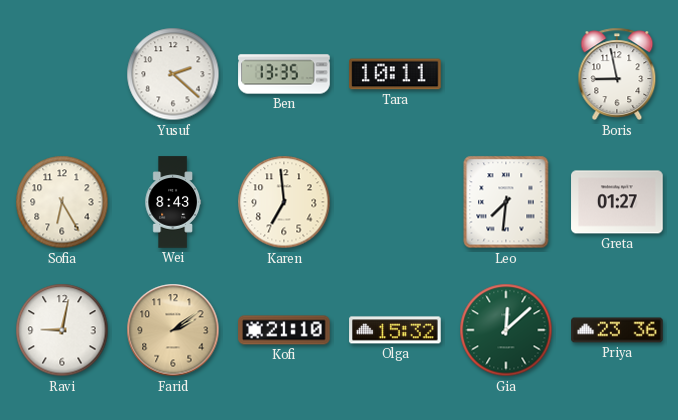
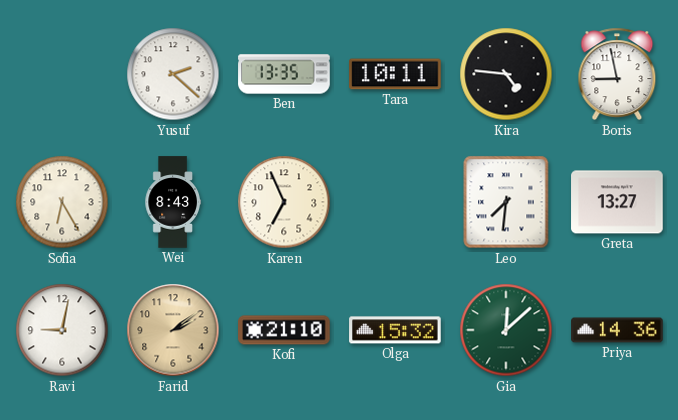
Kira: none -> 4:46 (506, 74)
Karen: 6:59 -> 6:56 (284, 202)
Greta: 01:27 -> 13:27 (617, 202)
Priya: 23:36 -> 14:36 (617, 330)
